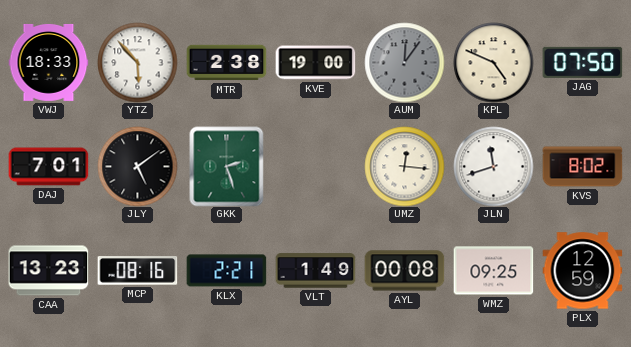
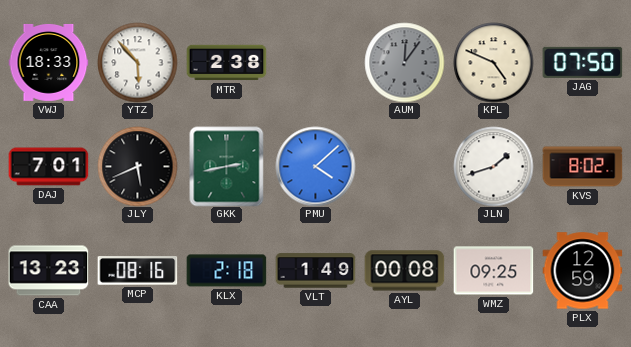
KVE: 19:00 -> none (315, 63)
JLY: 5:09 -> 5:41 (137, 166)
GKK: 2:27 -> 2:43 (227, 166)
PMU: none -> 4:08 (315, 166)
UMZ: 12:16 -> none (404, 166)
JLN: 11:42 -> 1:42 (493, 166)
KLX: 2:21 -> 2:18 (226, 271)
